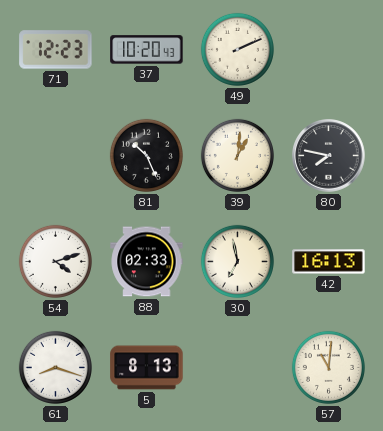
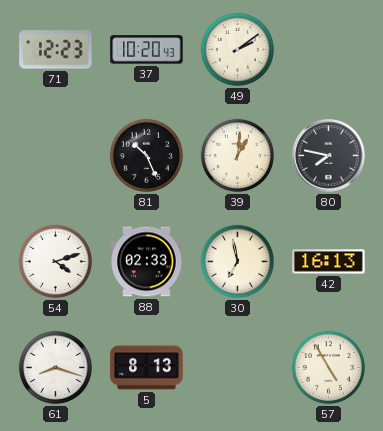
49: 2:11 -> 2:09 (237, 49)
57: 11:01 -> 4:55 (328, 367)
